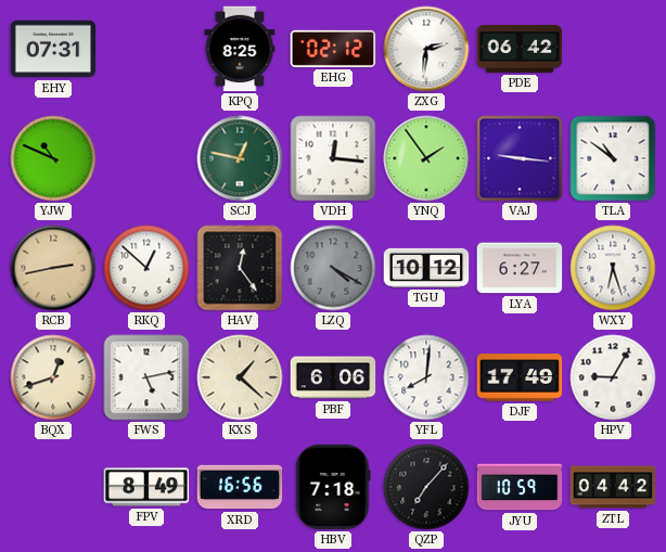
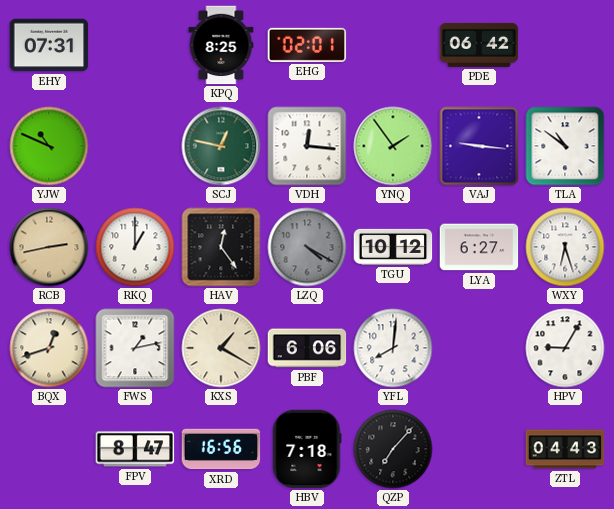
EHG: 02:12 -> 02:01 (307, 45)
ZXG: 2:31 -> none (426, 49)
RKQ: 12:52 -> 1:00 (135, 247)
FWS: 5:13 -> 1:13 (135, 348)
KXS: 1:22 -> 1:20 (221, 348)
DJF: 17:49 -> none (520, 377)
FPV: 8:49 -> 8:47 (135, 449)
JYU: 10:59 -> none (520, 487)
ZTL: 04:42 -> 04:43 (565, 449)
